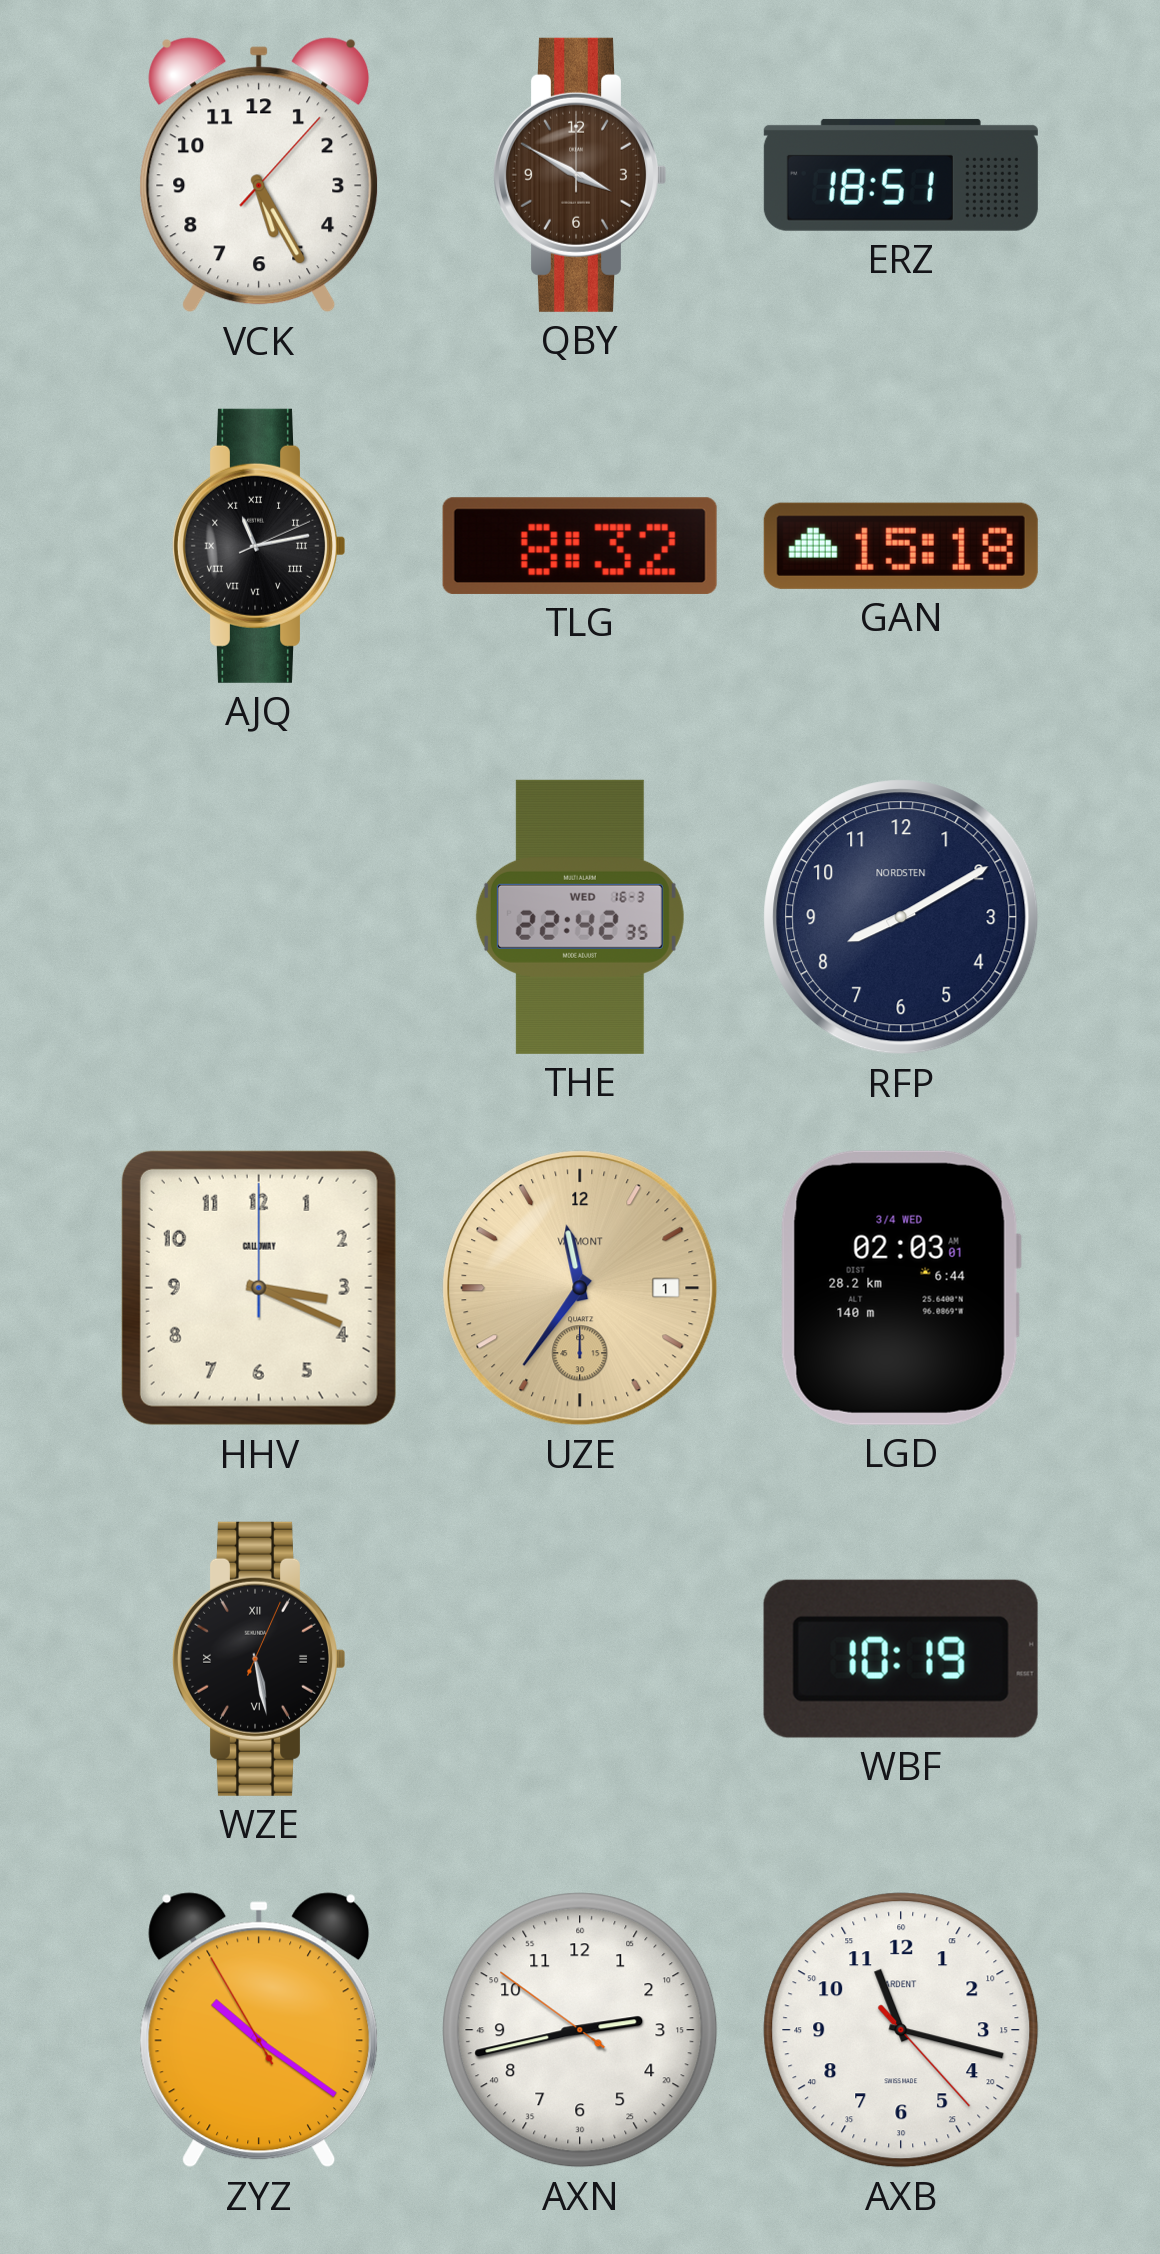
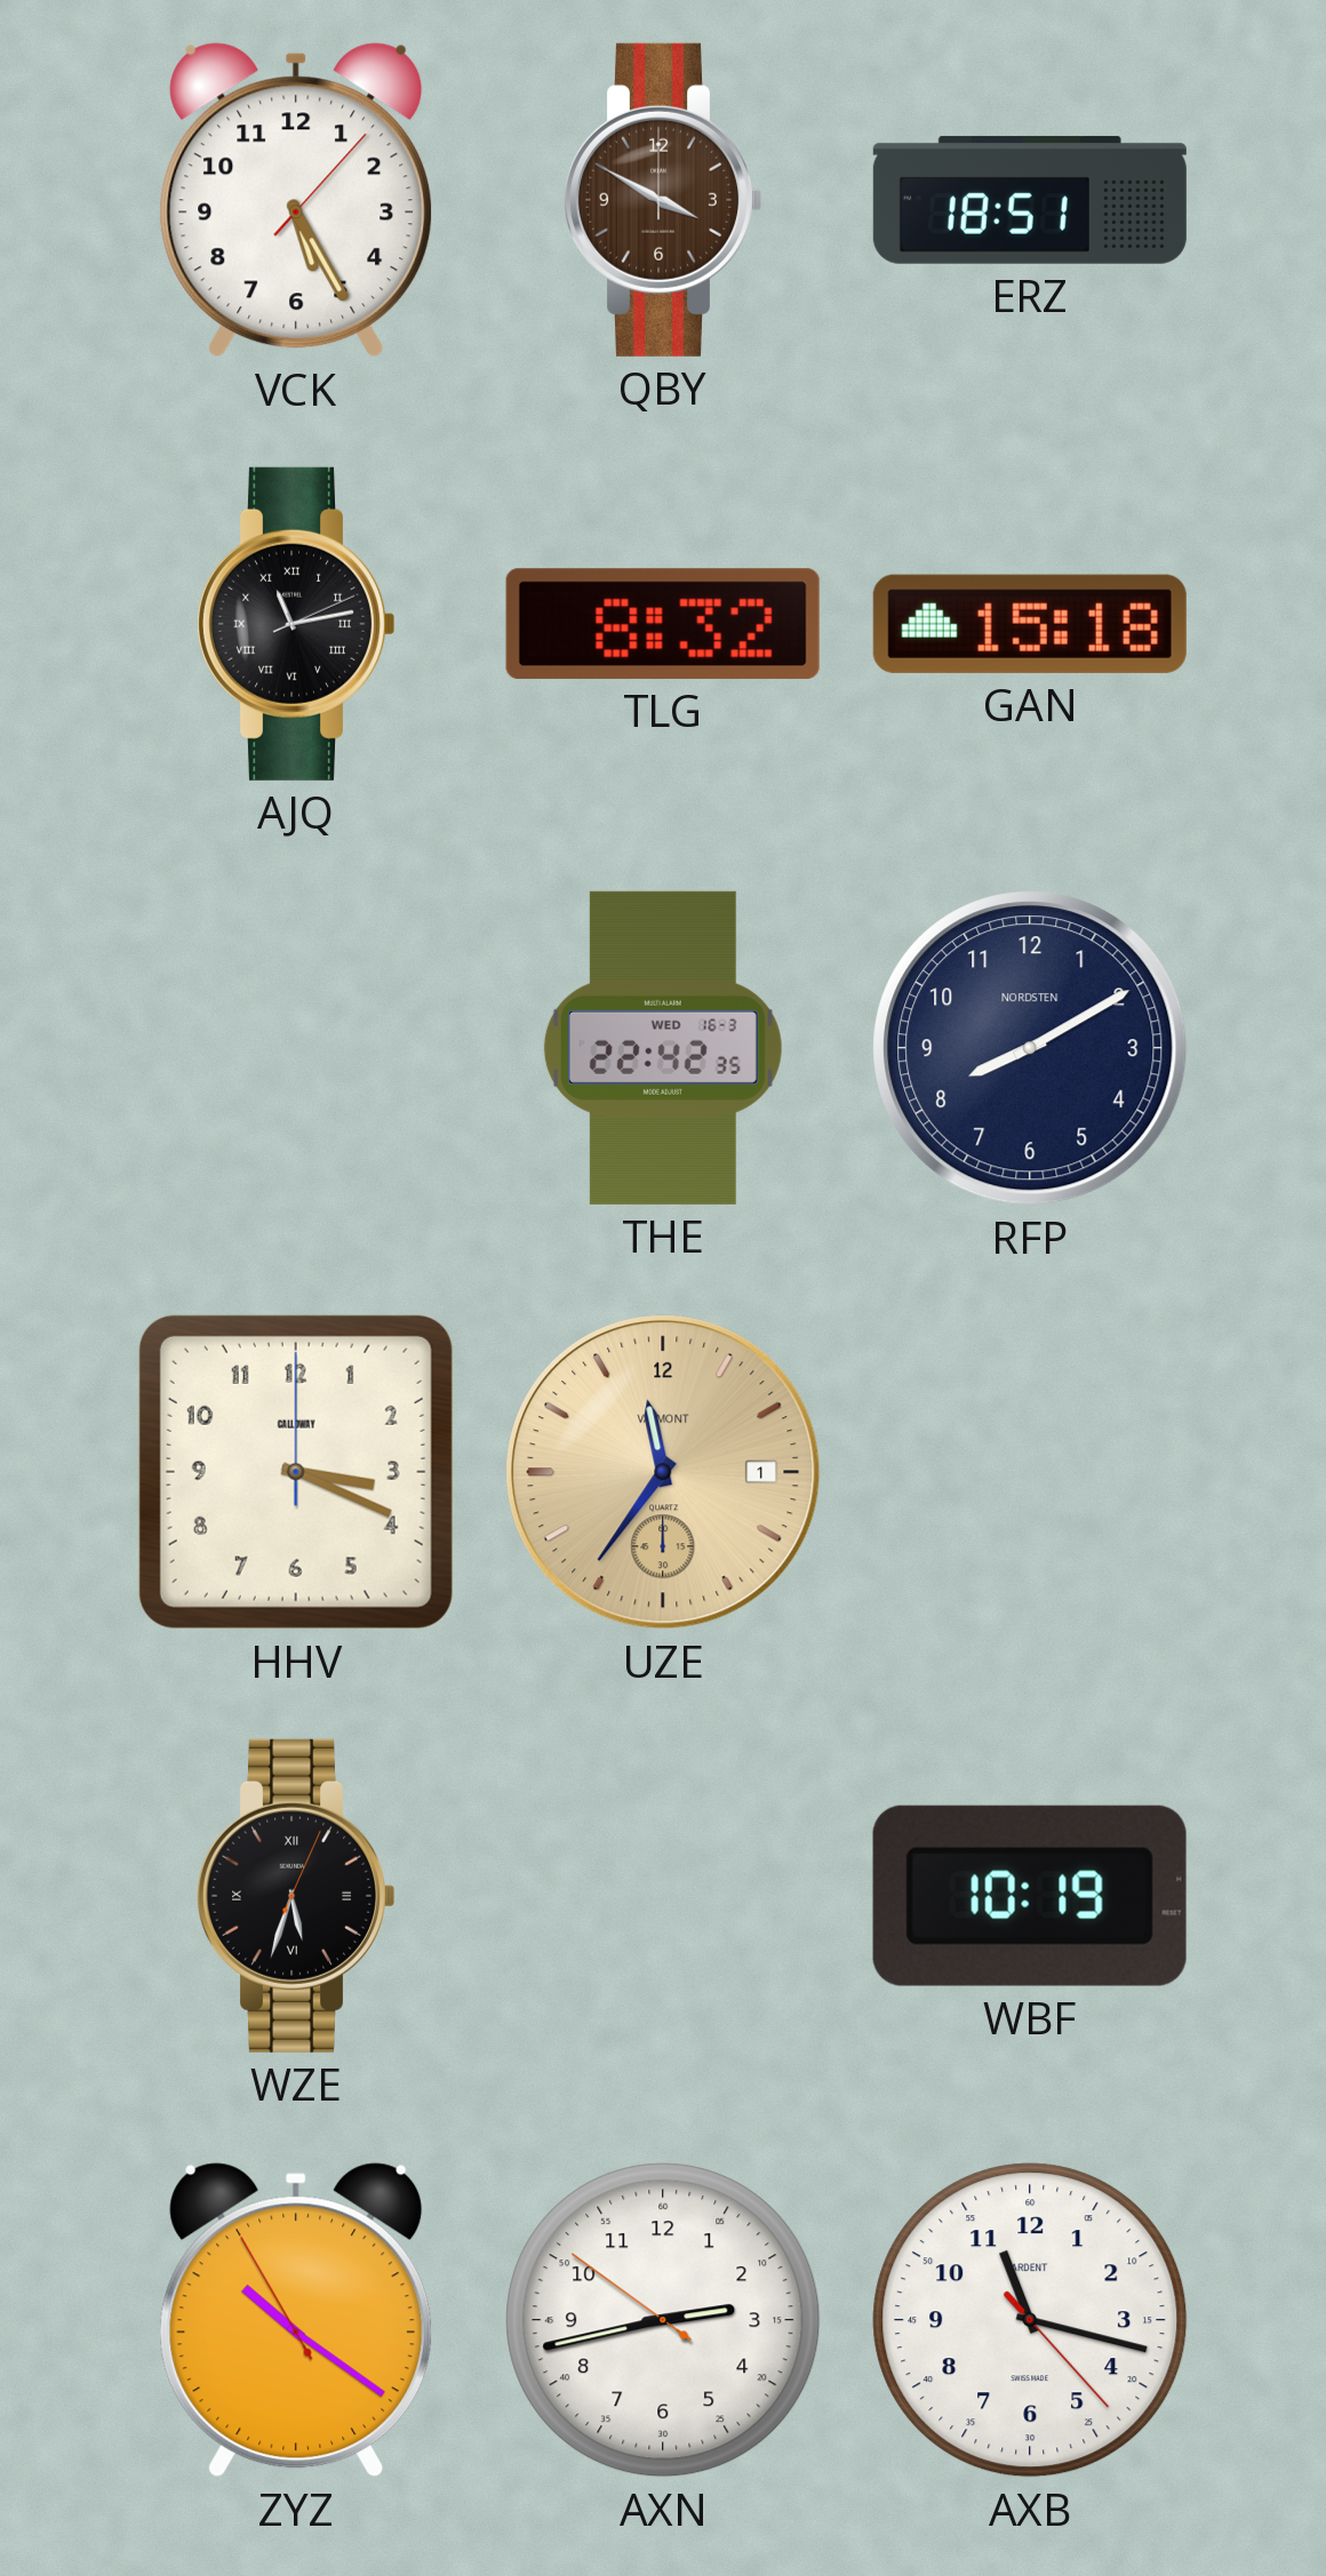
LGD: 02:03 -> none (901, 1288)
WZE: 5:28 -> 5:33 (295, 1896)
